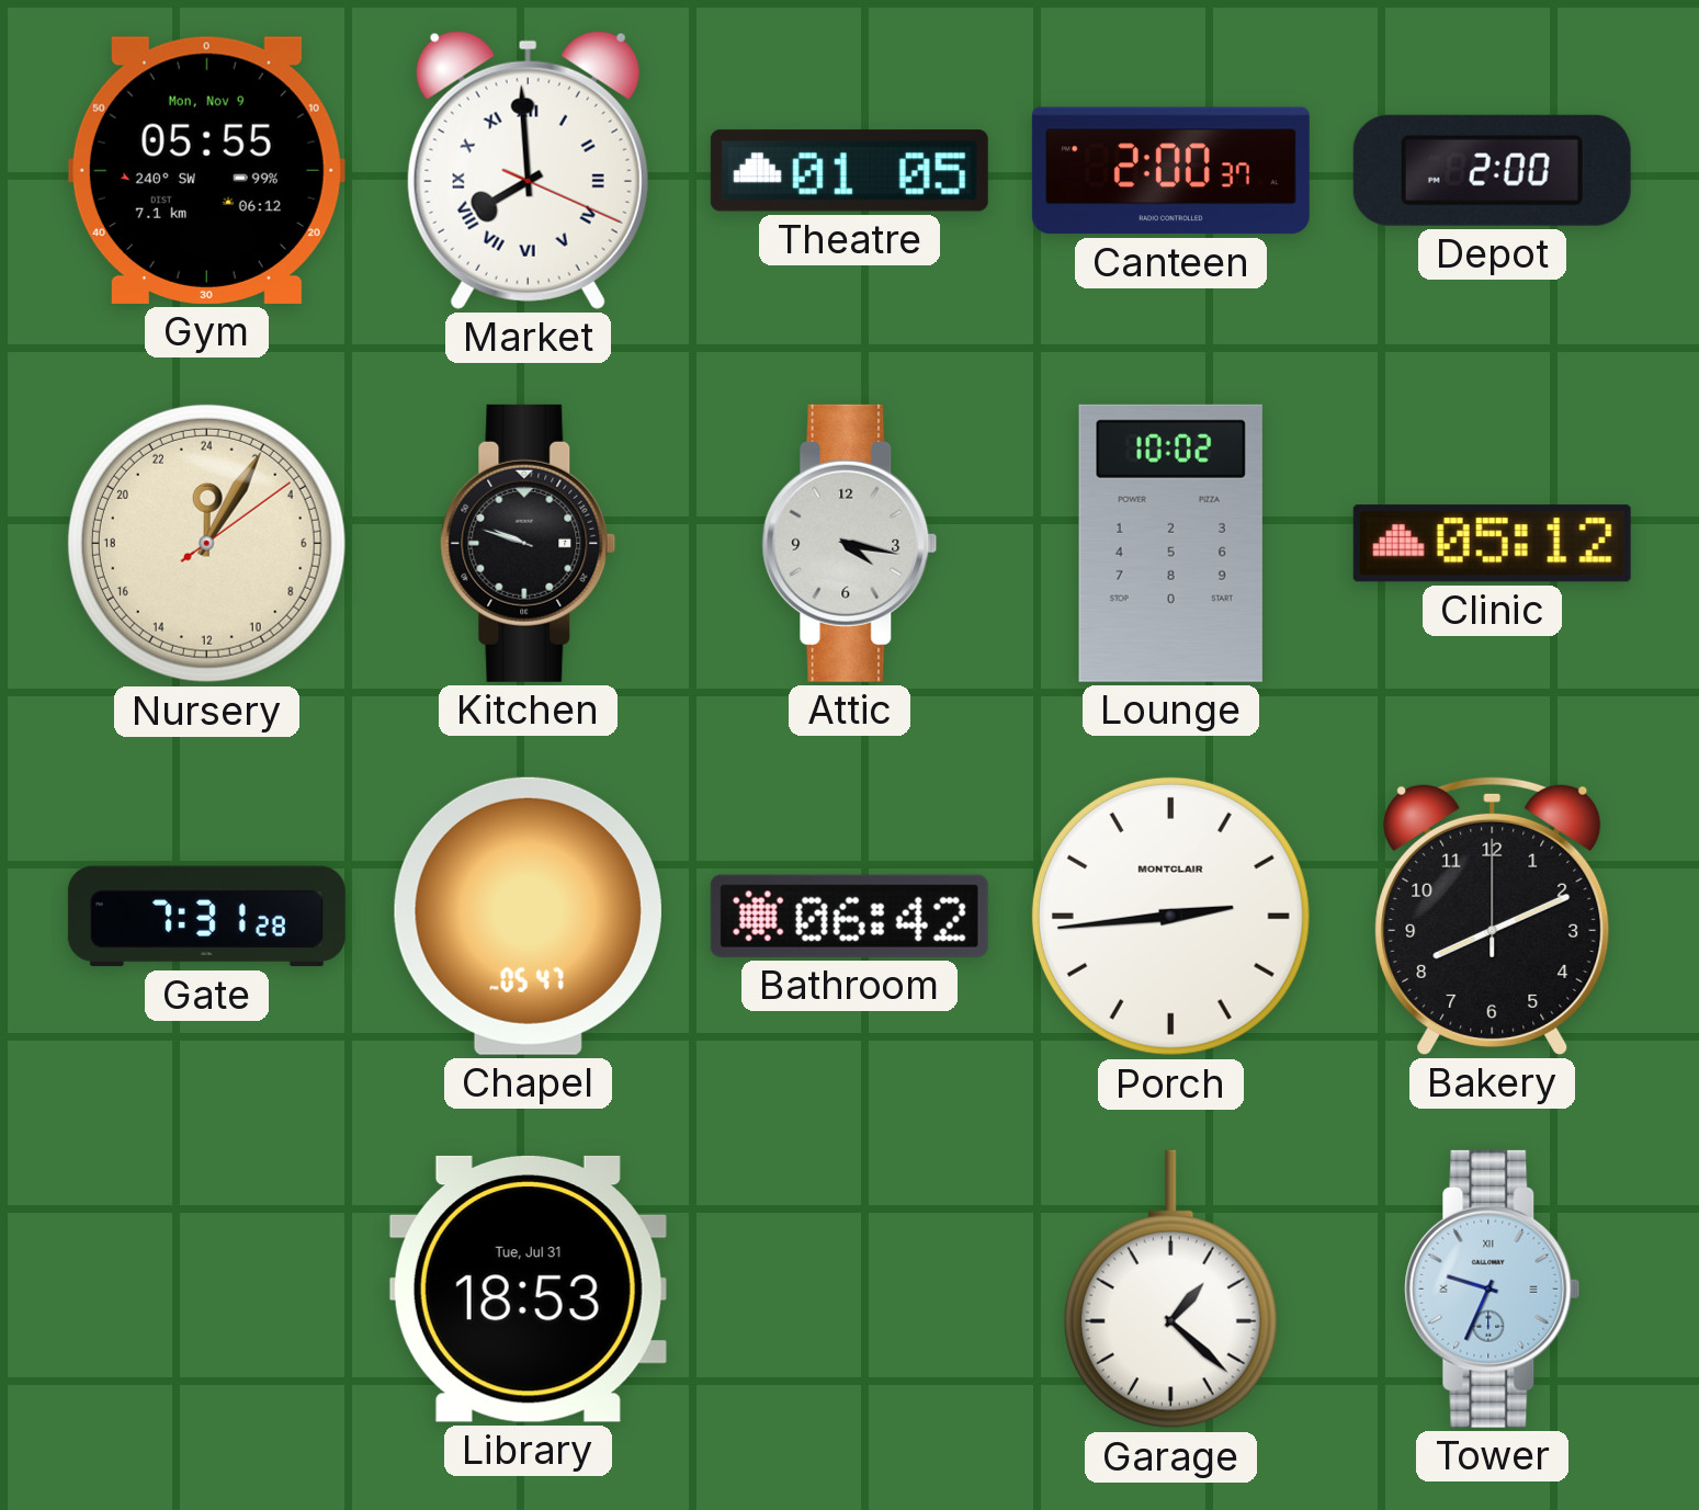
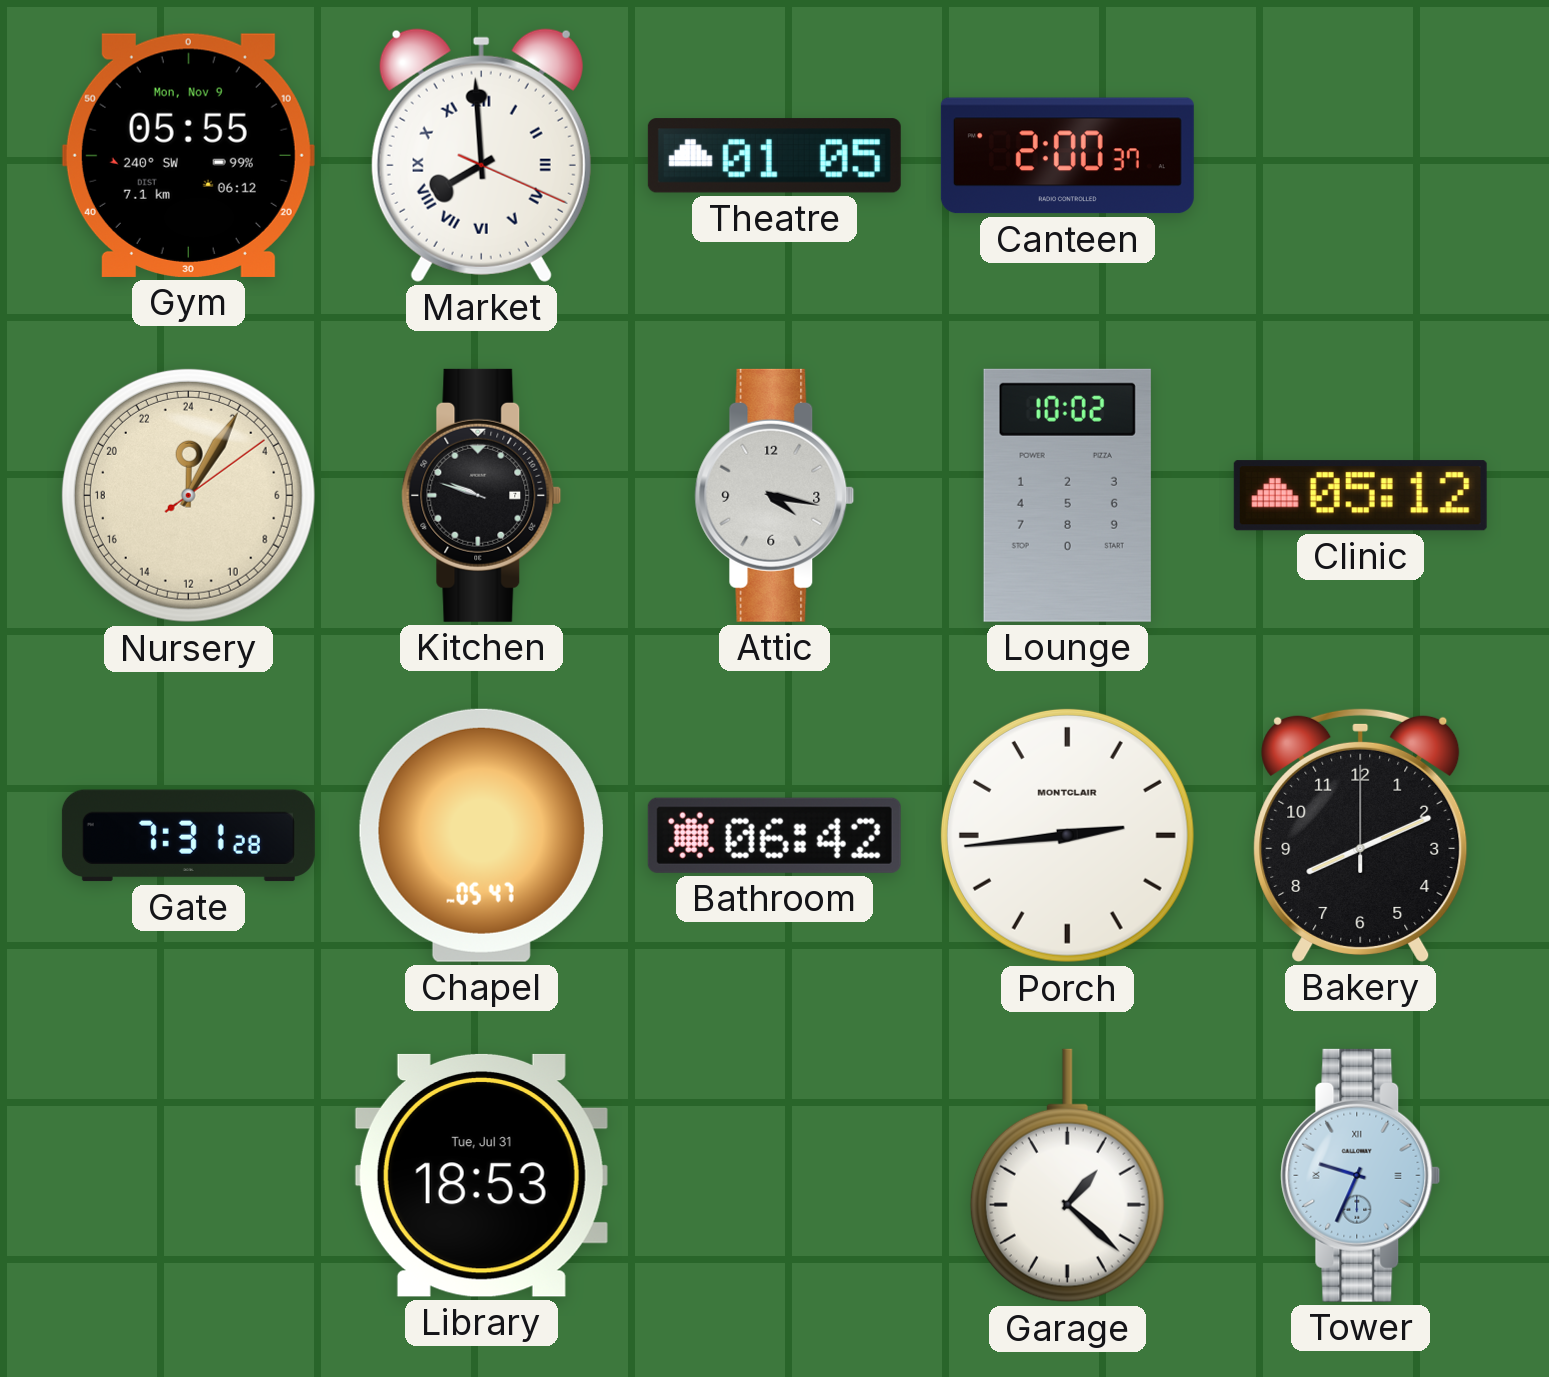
Depot: 2:00 -> none (1492, 170)
